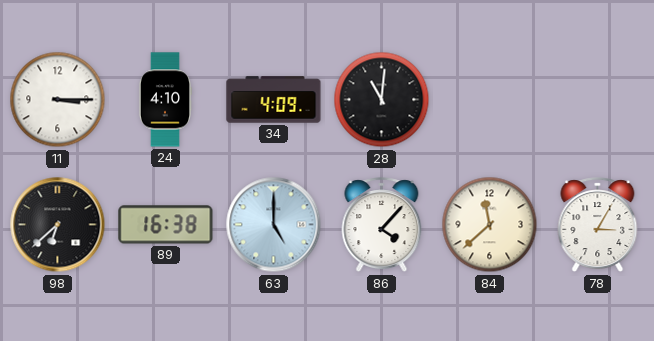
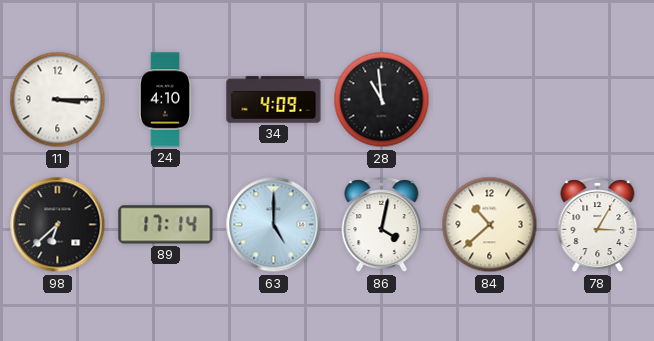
28: 11:01 -> 10:59 (382, 100)
89: 16:38 -> 17:14 (166, 225)
86: 4:07 -> 4:02 (382, 225)
84: 11:38 -> 10:38 (490, 225)
